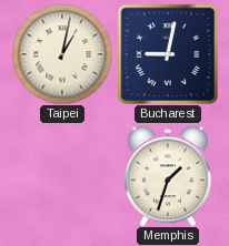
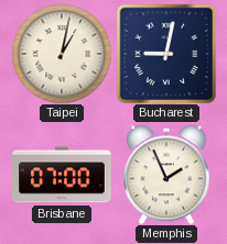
Brisbane: none -> 07:00 (63, 175)
Memphis: 1:33 -> 1:56 (167, 175)
